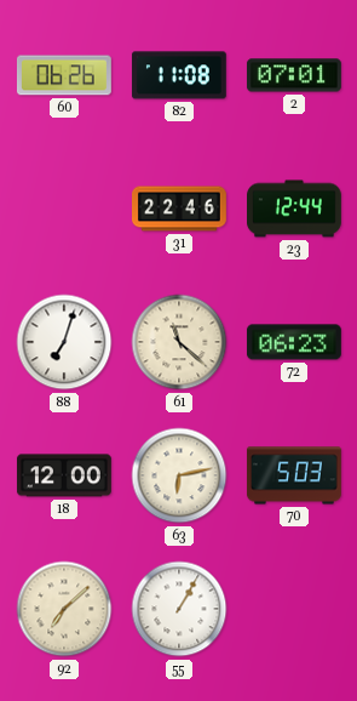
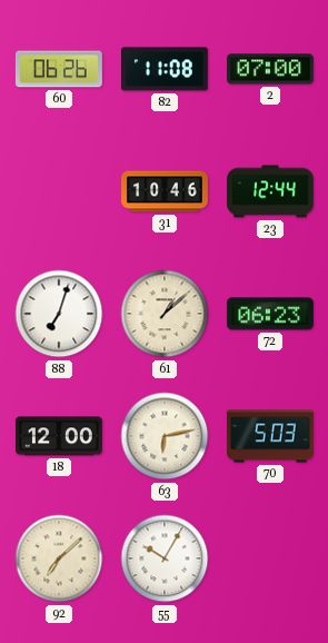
2: 07:01 -> 07:00 (270, 69)
31: 22:46 -> 10:46 (166, 191)
61: 11:22 -> 1:08 (165, 314)
55: 1:05 -> 10:05 (165, 558)
